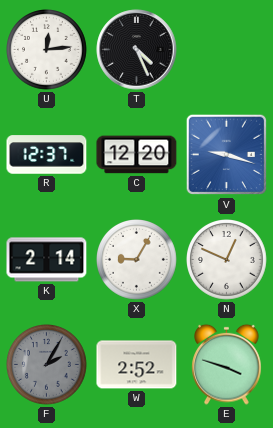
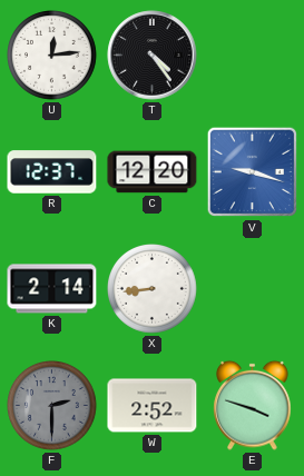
T: 4:26 -> 4:24 (153, 56)
X: 9:05 -> 8:44 (153, 289)
N: 12:49 -> none (227, 260)
F: 2:05 -> 2:30 (52, 406)
